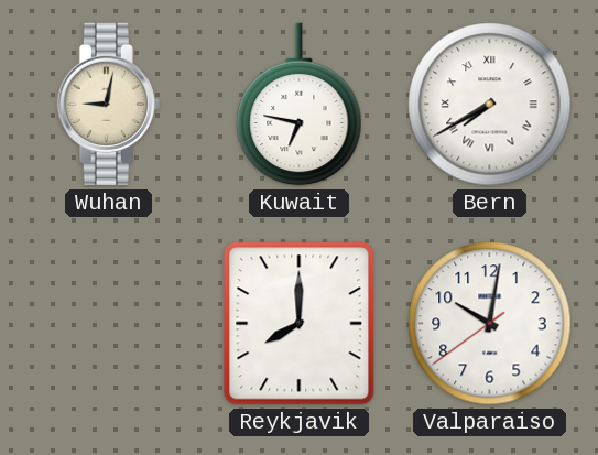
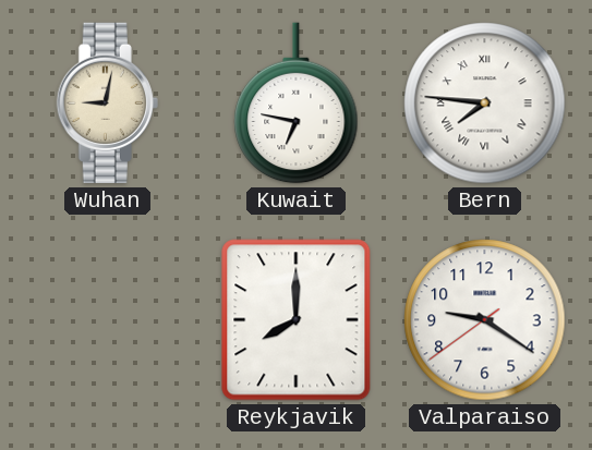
Bern: 7:40 -> 7:46 (485, 104)
Valparaiso: 10:01 -> 9:20 (485, 320)
